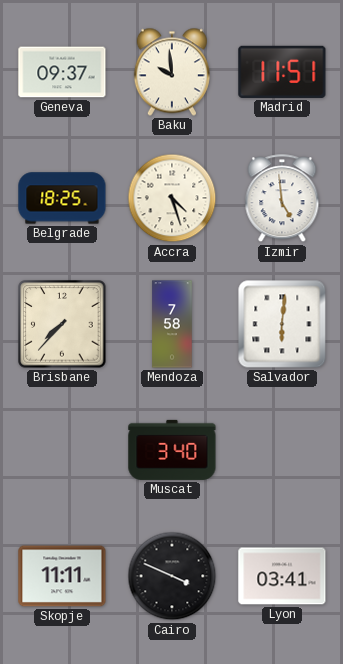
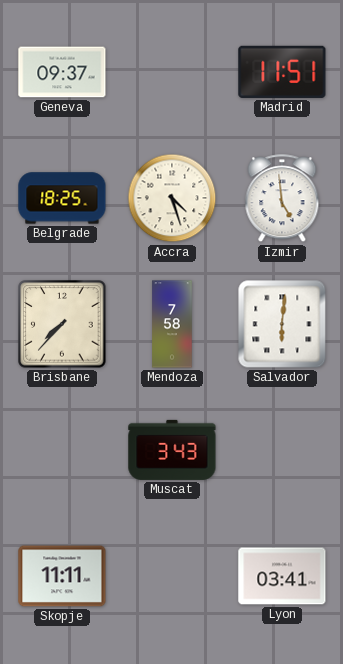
Baku: 9:59 -> none (172, 72)
Muscat: 3:40 -> 3:43 (172, 450)
Cairo: 3:49 -> none (172, 576)
